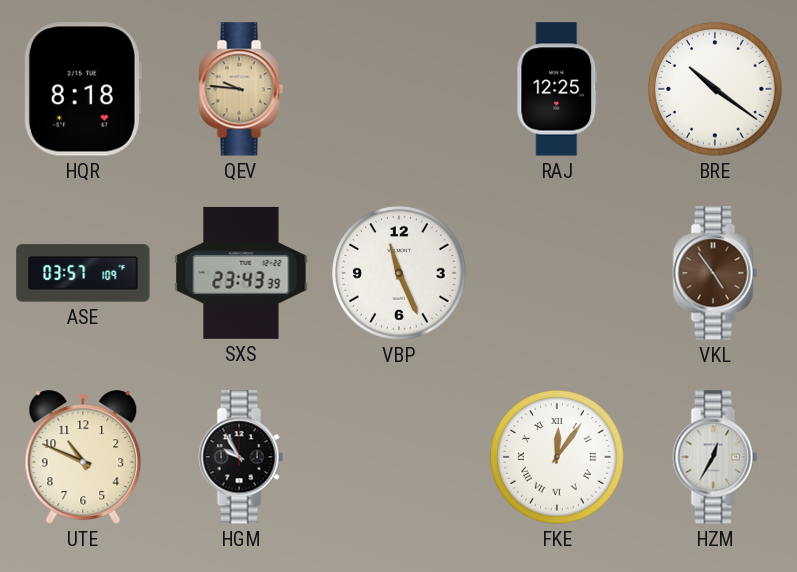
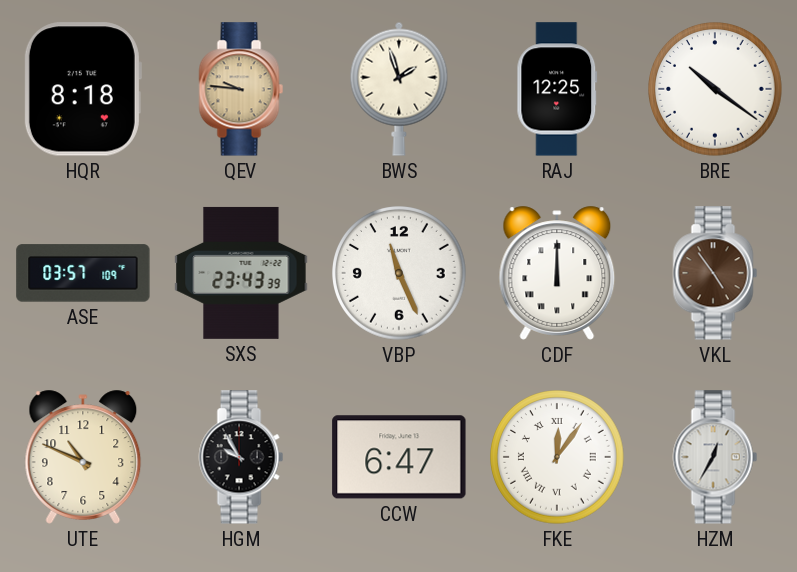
BWS: none -> 1:57 (399, 89)
CDF: none -> 12:00 (557, 273)
CCW: none -> 6:47 (399, 457)
